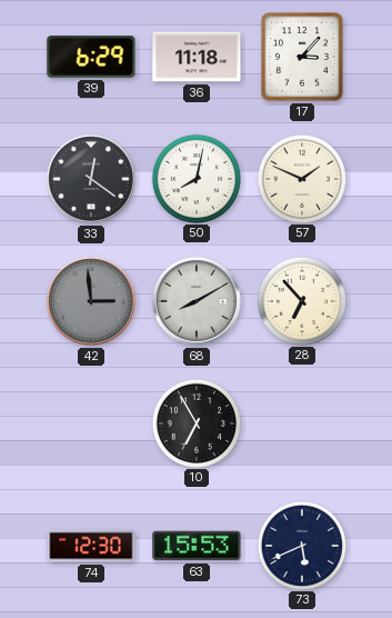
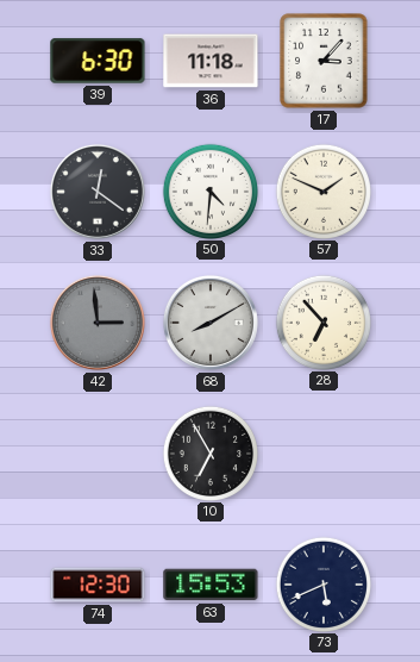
39: 6:29 -> 6:30 (98, 61)
50: 8:02 -> 4:31 (209, 191)
